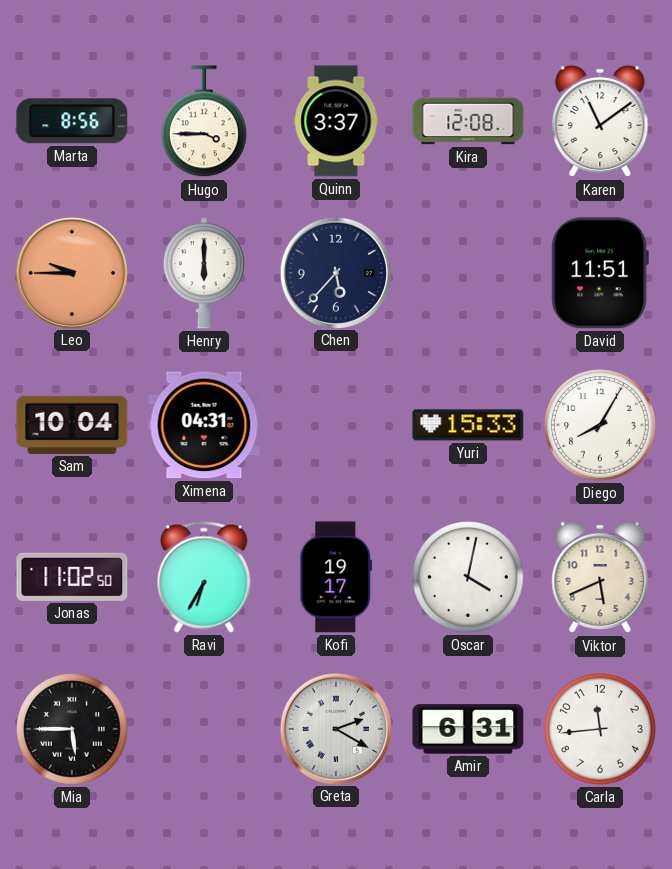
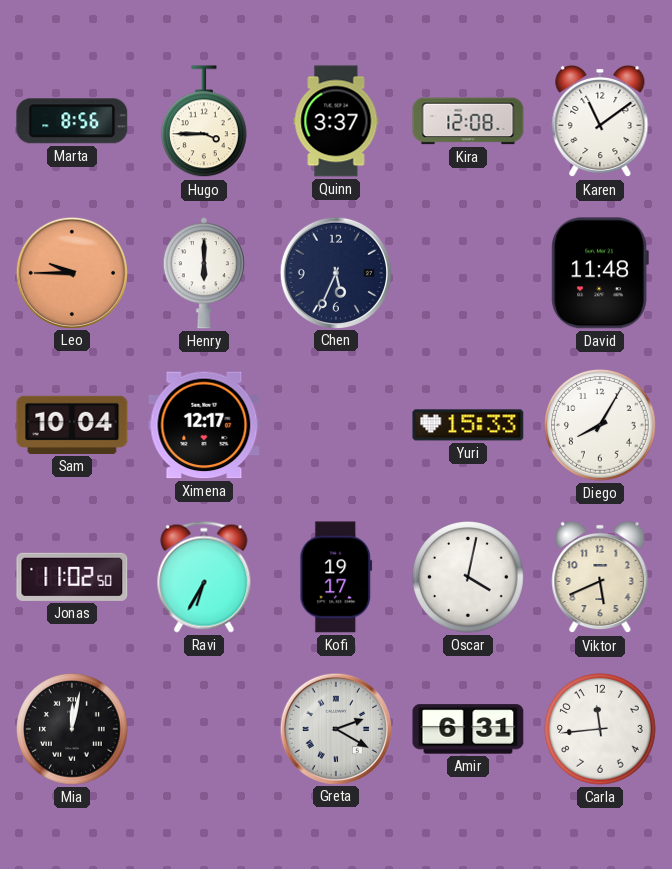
Chen: 5:37 -> 5:34 (335, 272)
David: 11:51 -> 11:48 (600, 273)
Ximena: 04:31 -> 12:17 (204, 425)
Mia: 5:45 -> 12:02 (72, 729)
